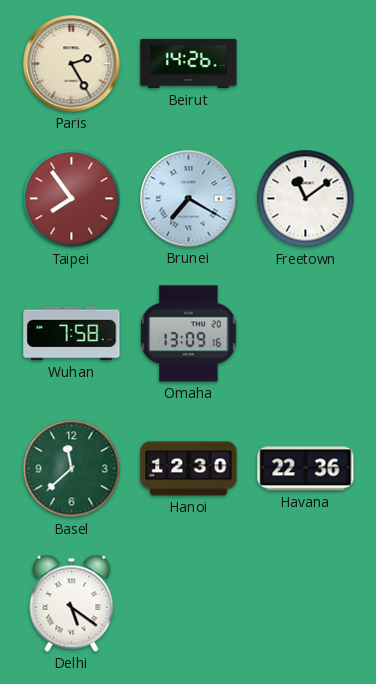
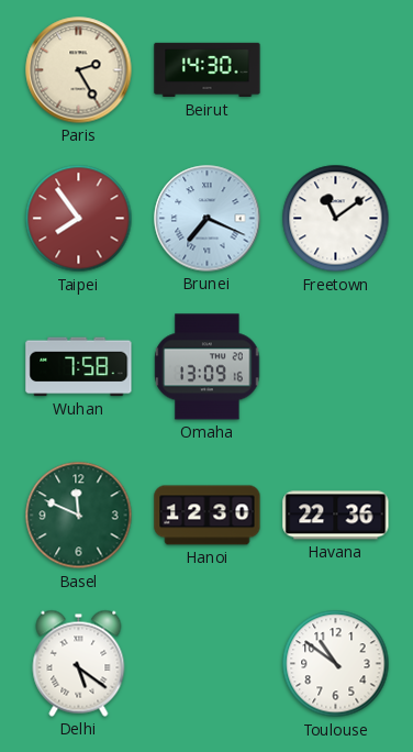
Beirut: 14:26 -> 14:30 (208, 70)
Brunei: 7:20 -> 7:19 (208, 219)
Basel: 11:38 -> 11:49 (79, 516)
Toulouse: none -> 10:51 (336, 664)
